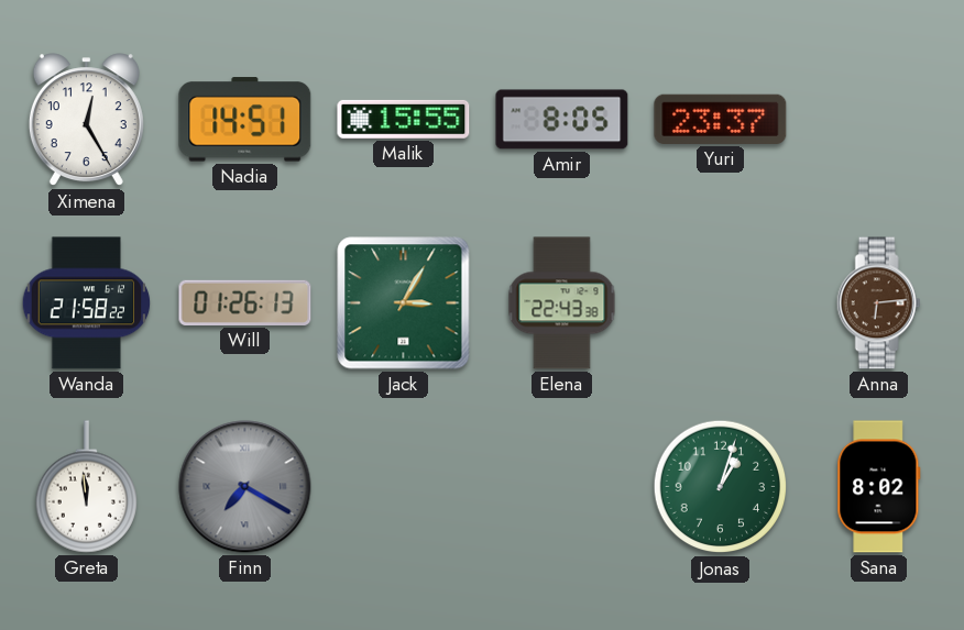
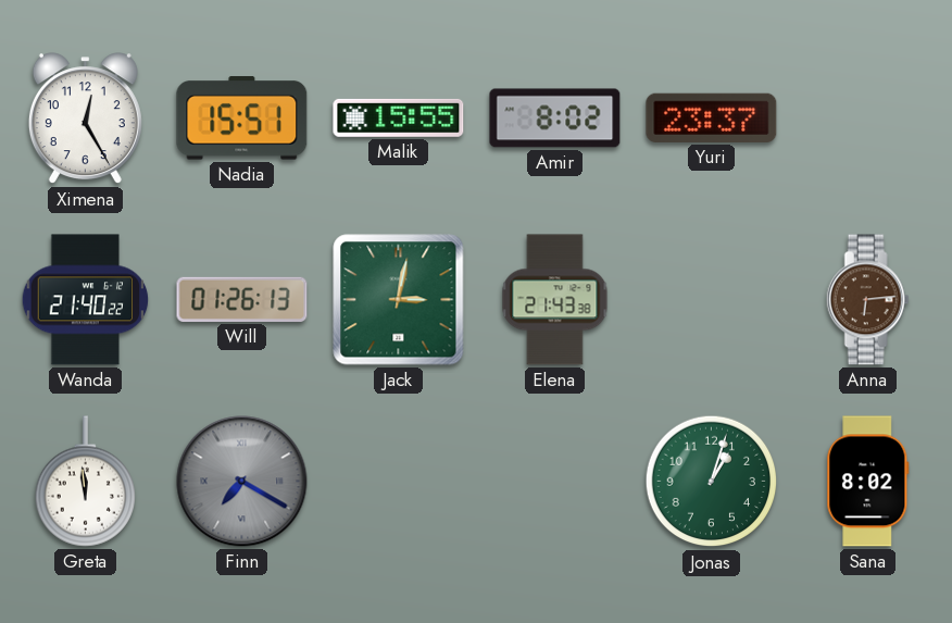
Nadia: 14:51 -> 15:51 (242, 119)
Amir: 8:05 -> 8:02 (555, 119)
Wanda: 21:58 -> 21:40 (86, 300)
Jack: 3:05 -> 3:02 (399, 300)
Elena: 22:43 -> 21:43 (555, 300)
